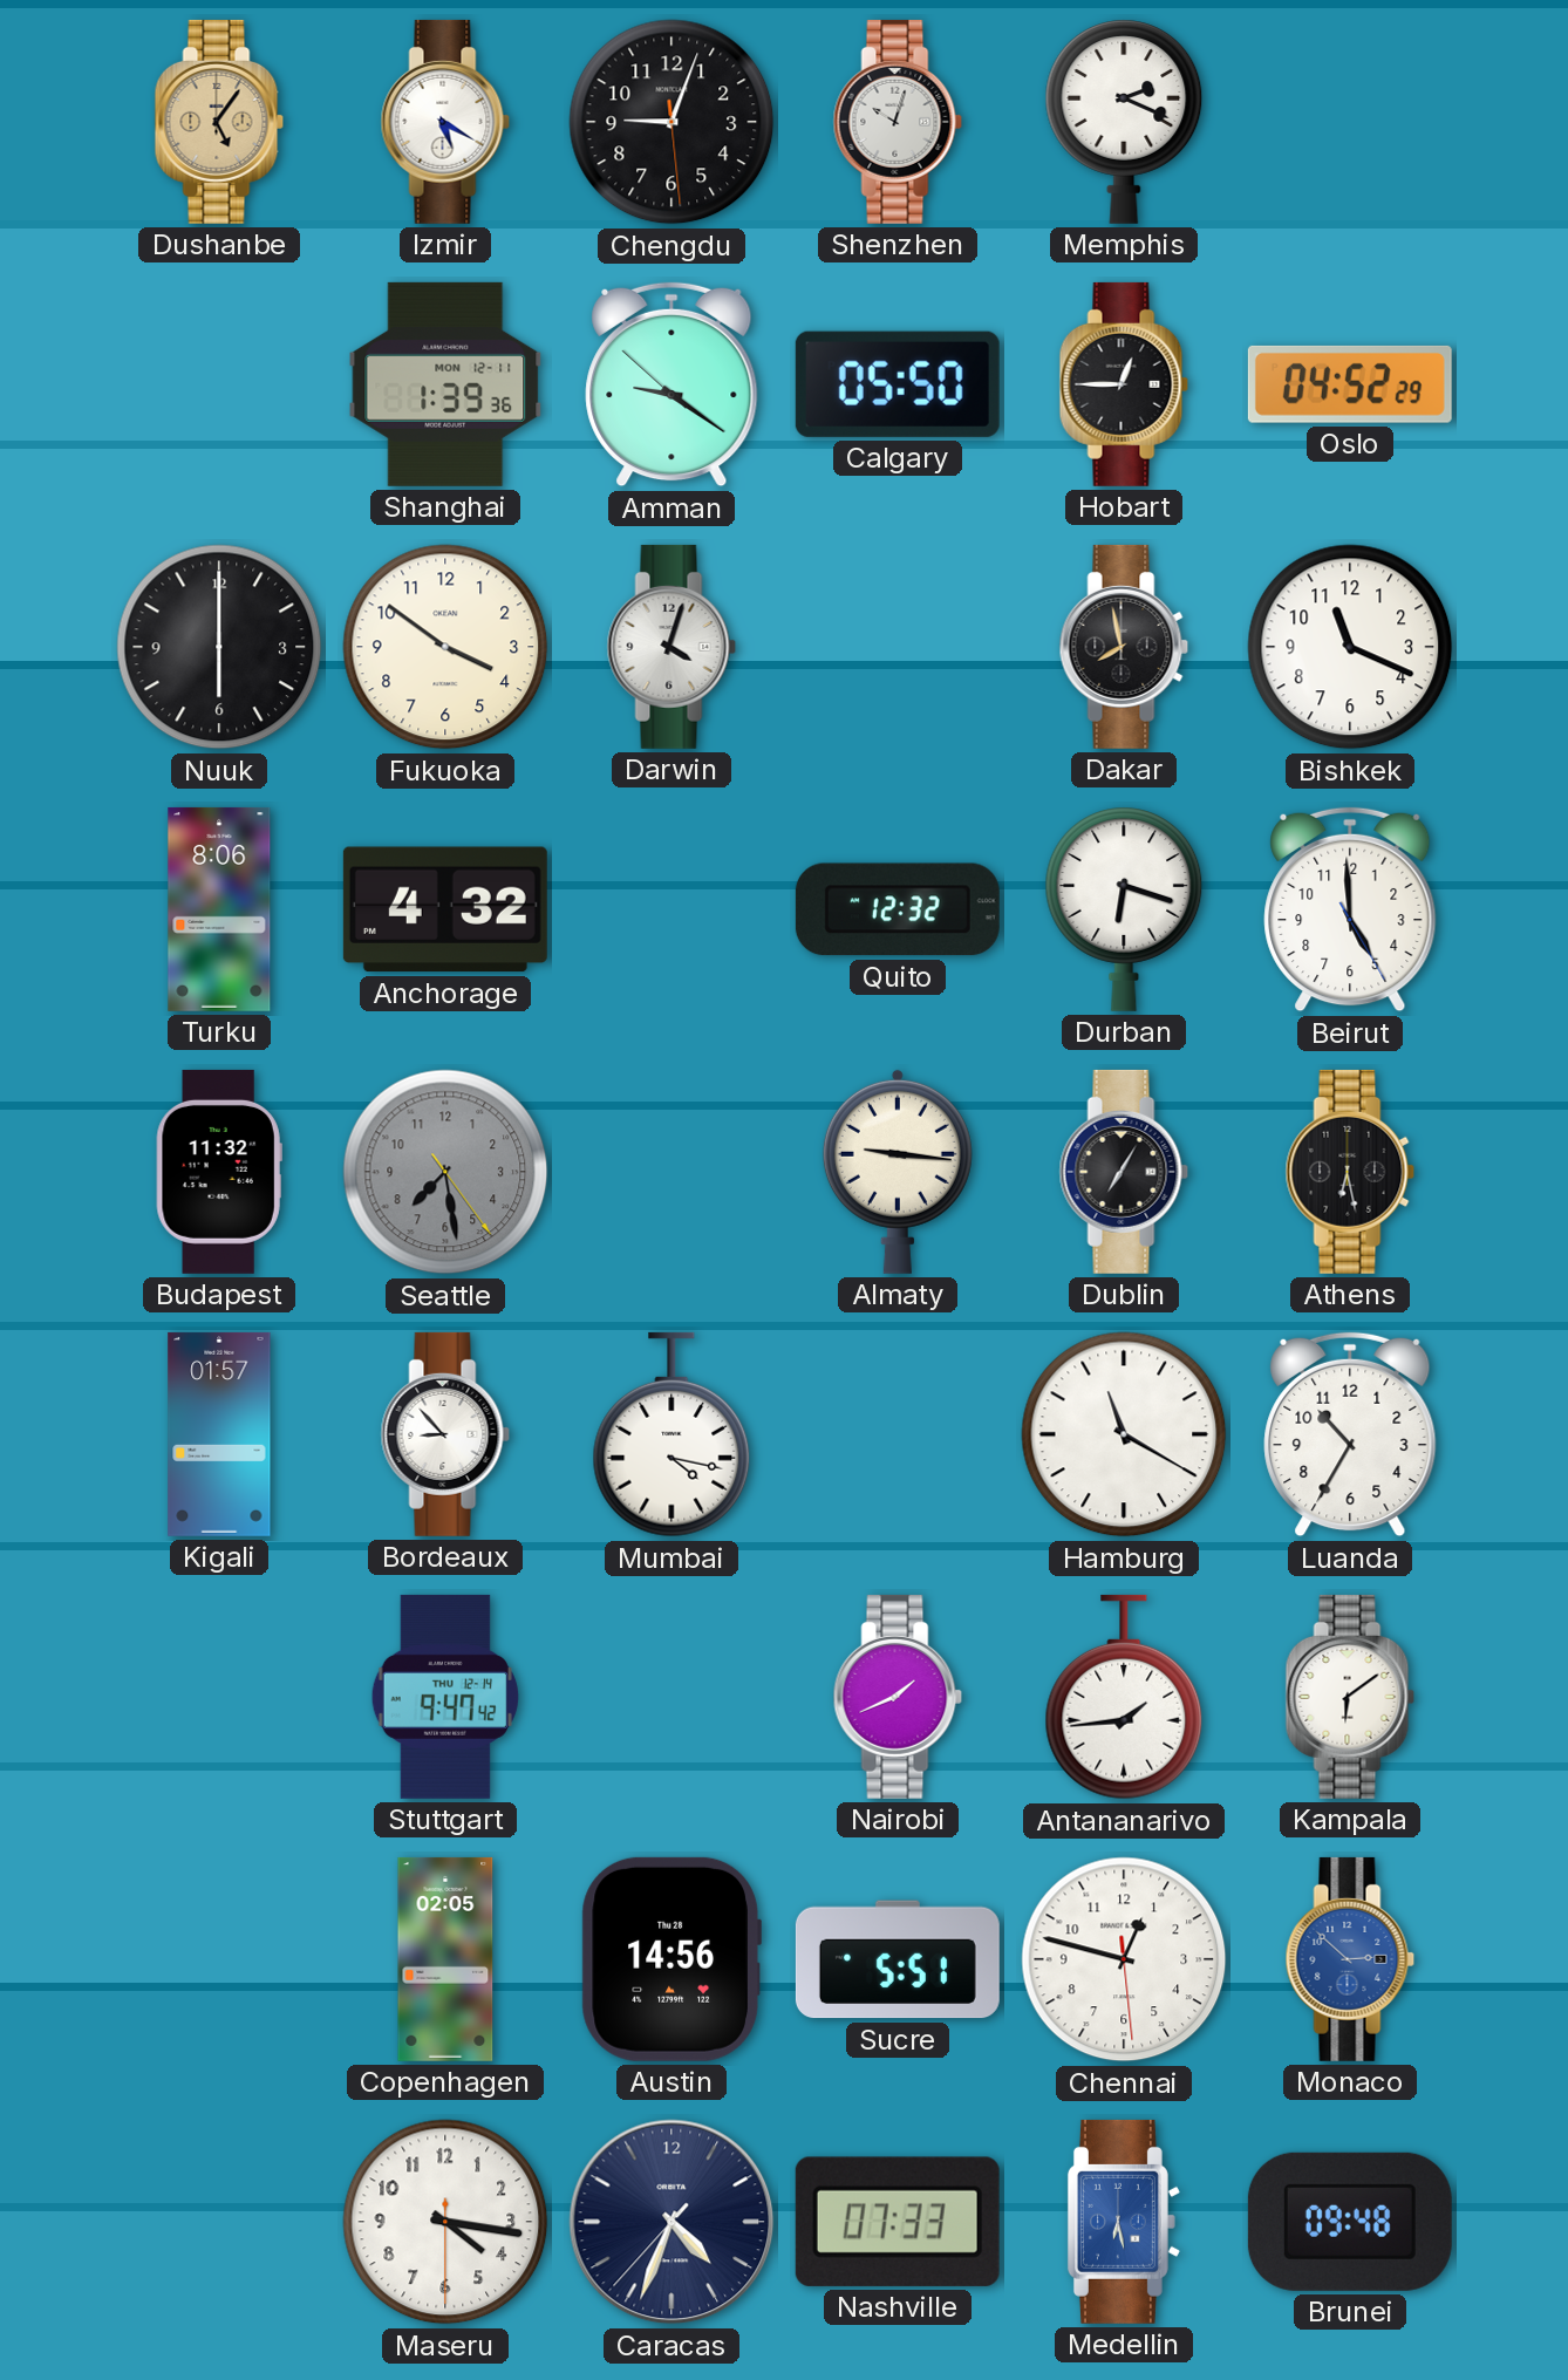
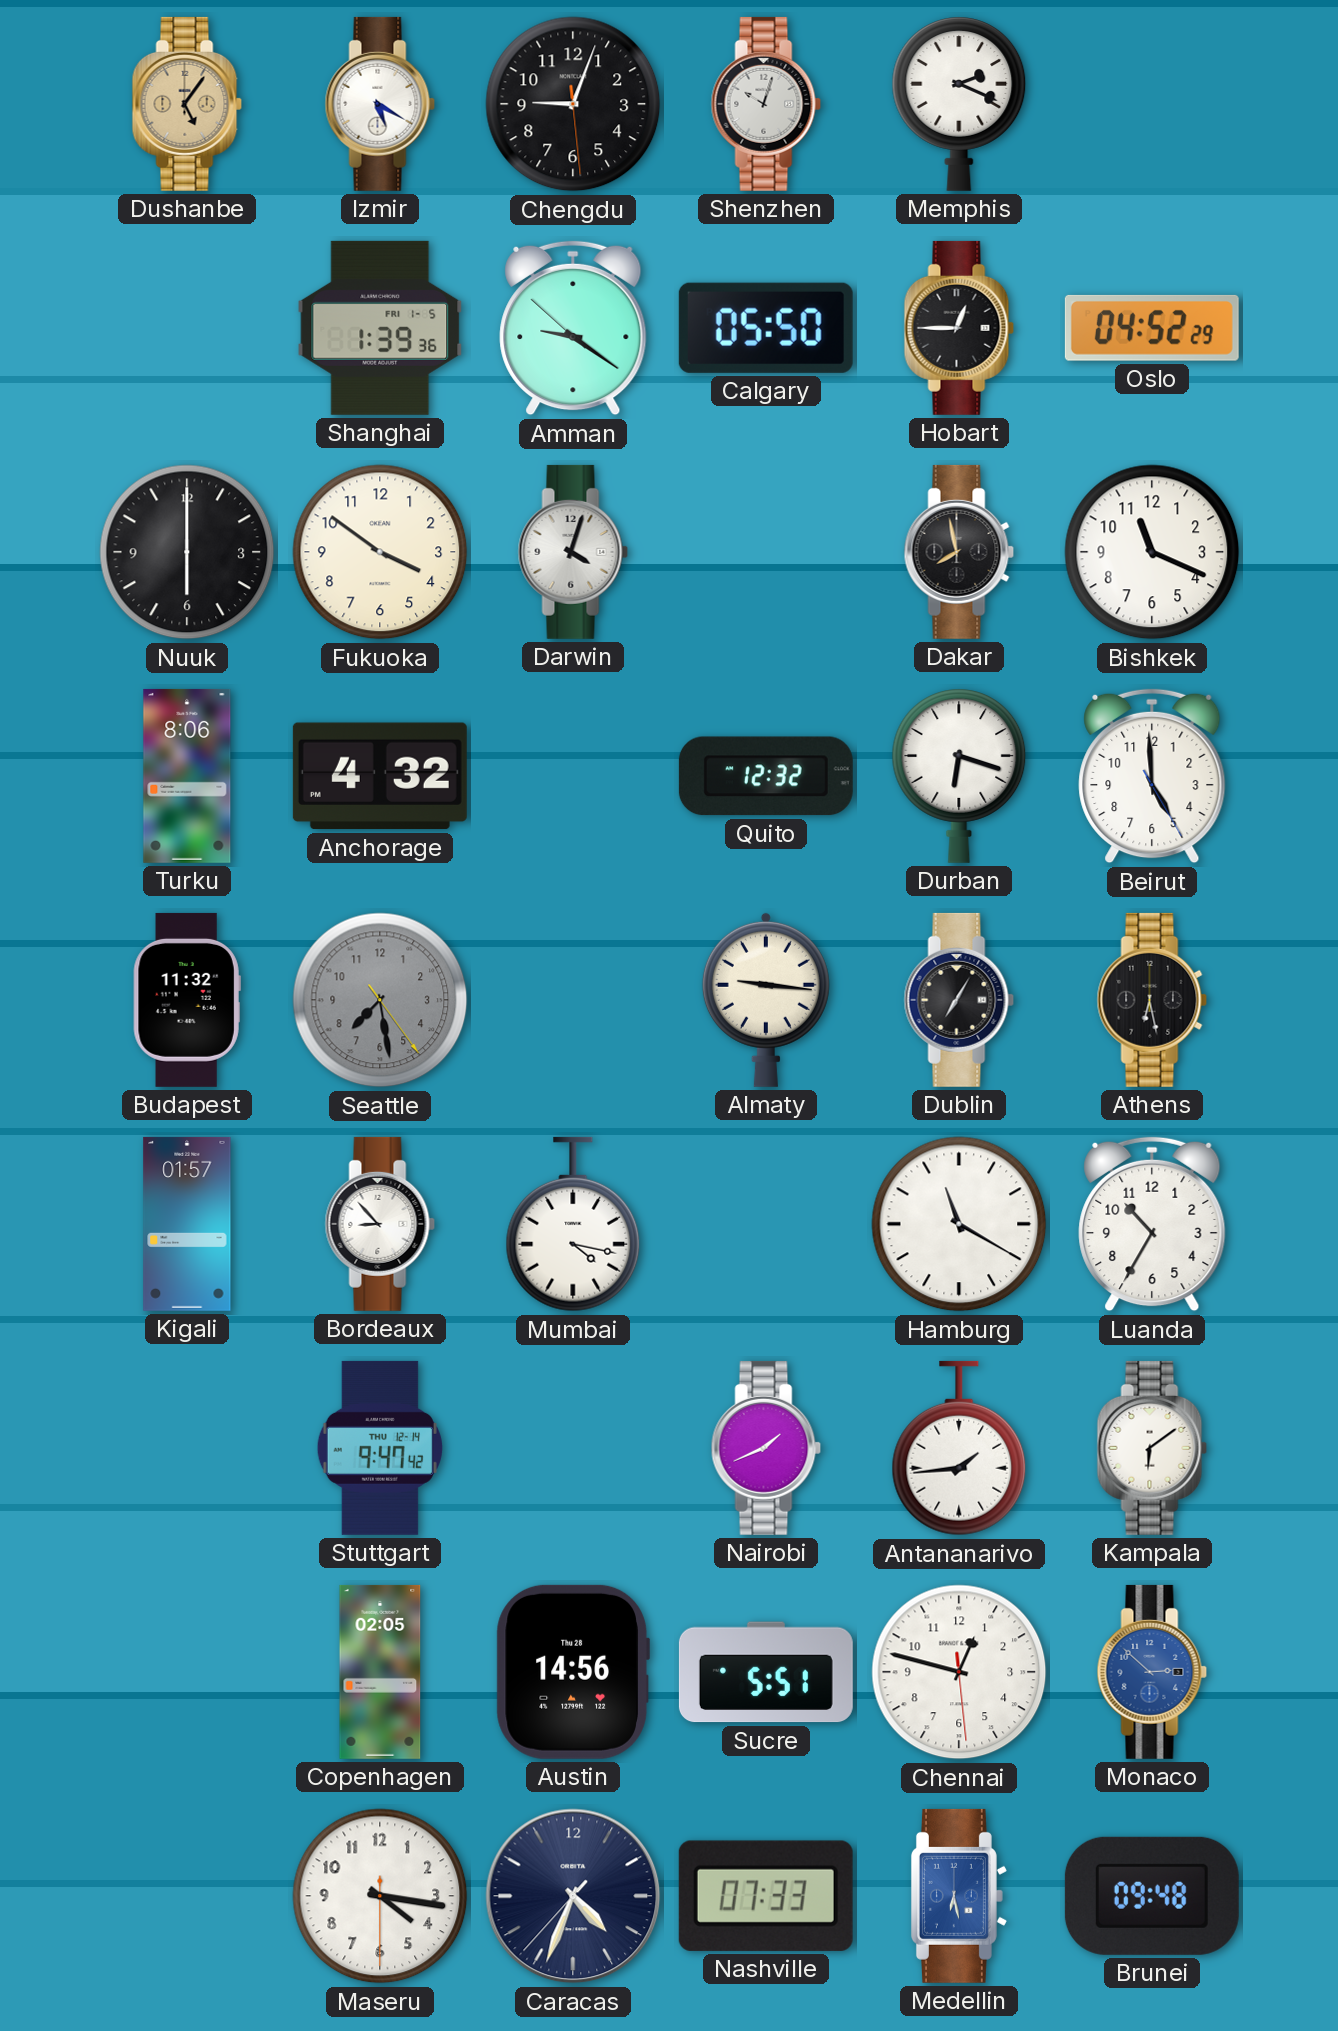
Shanghai date: MON 12-11 -> FRI 1-5 (380, 328)
